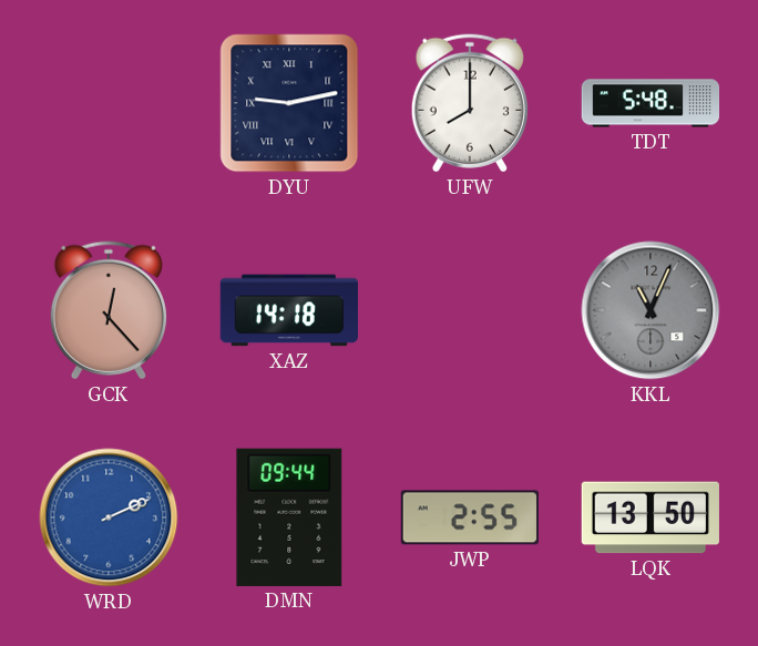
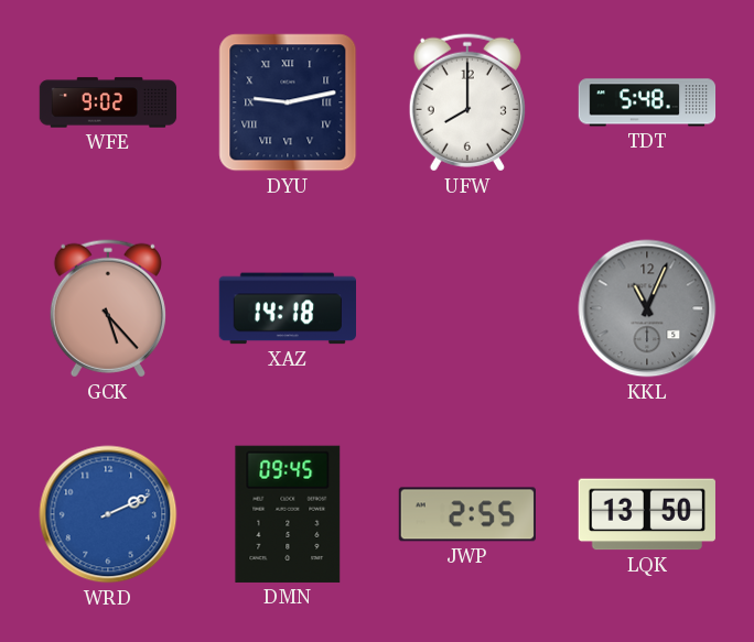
WFE: none -> 9:02 (108, 102)
GCK: 12:23 -> 5:23 (108, 308)
DMN: 09:44 -> 09:45 (288, 514)
